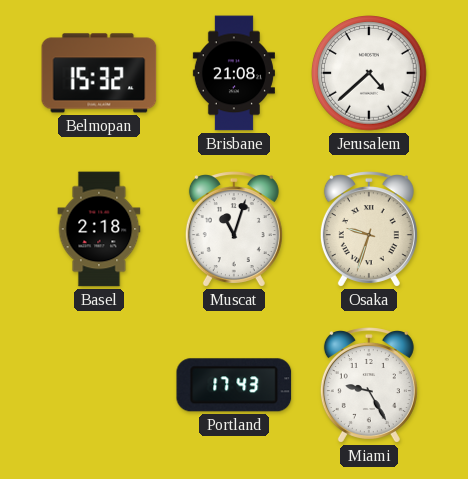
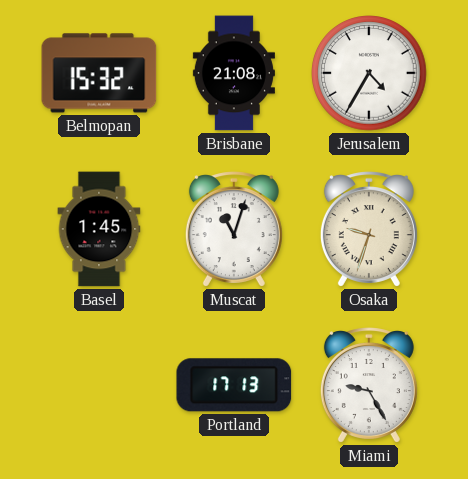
Jerusalem: 4:38 -> 4:35 (369, 73)
Basel: 2:18 -> 1:45 (99, 229)
Portland: 17:43 -> 17:13 (234, 385)
